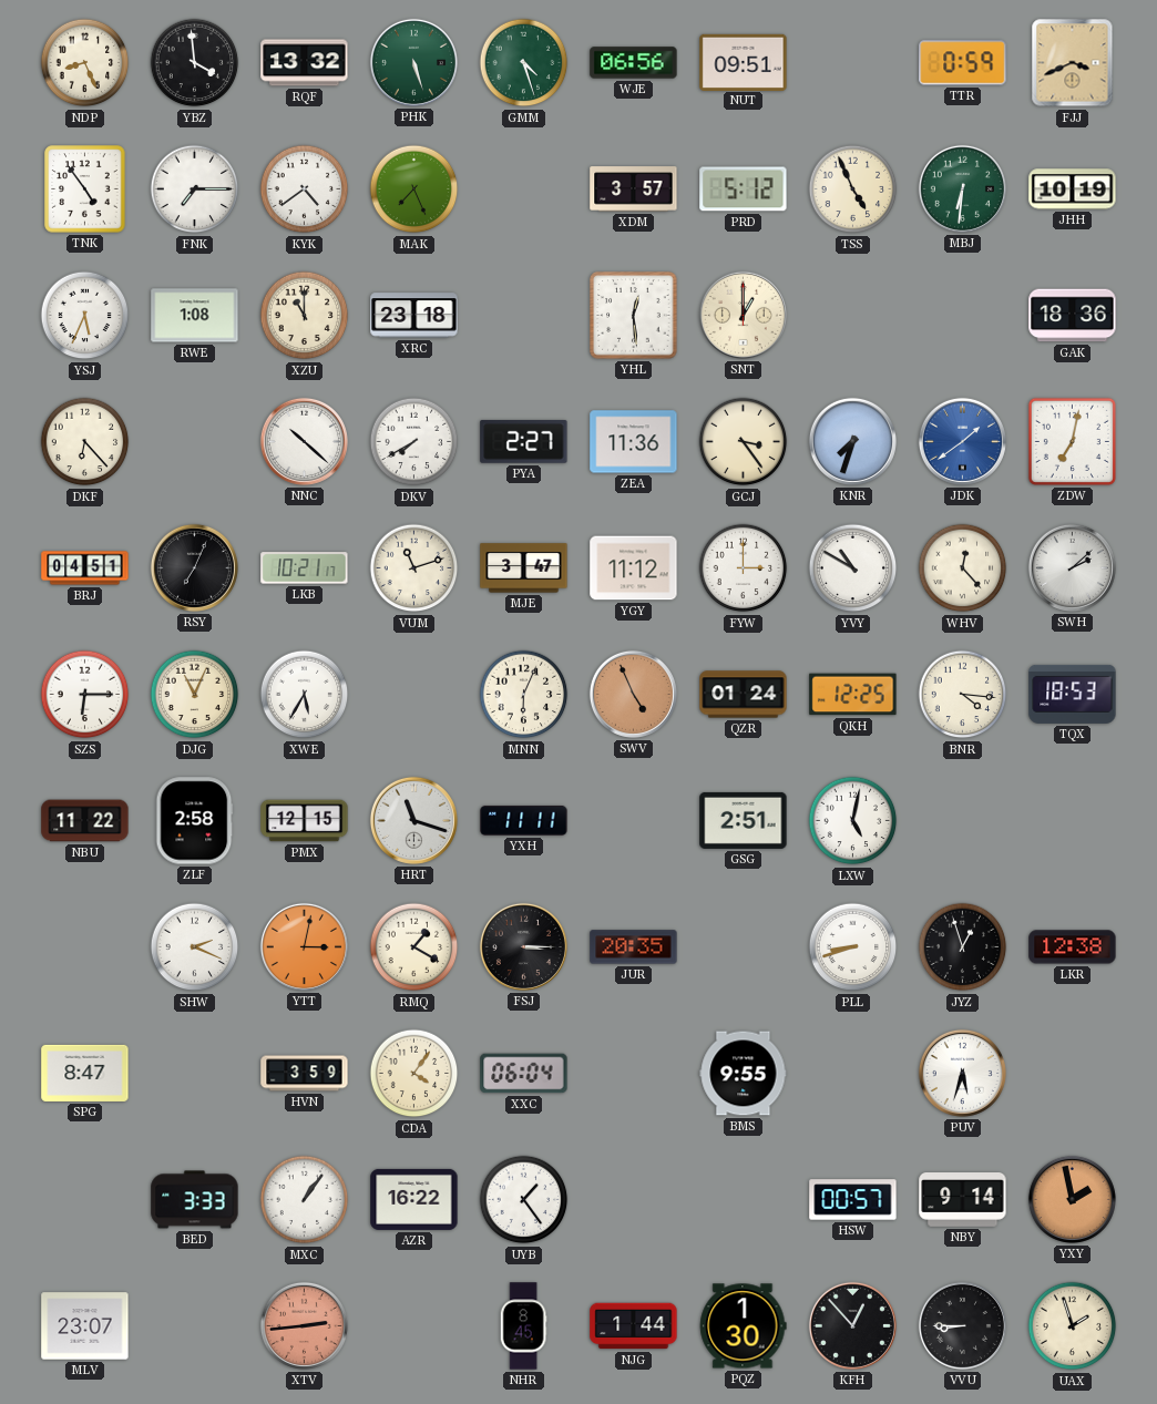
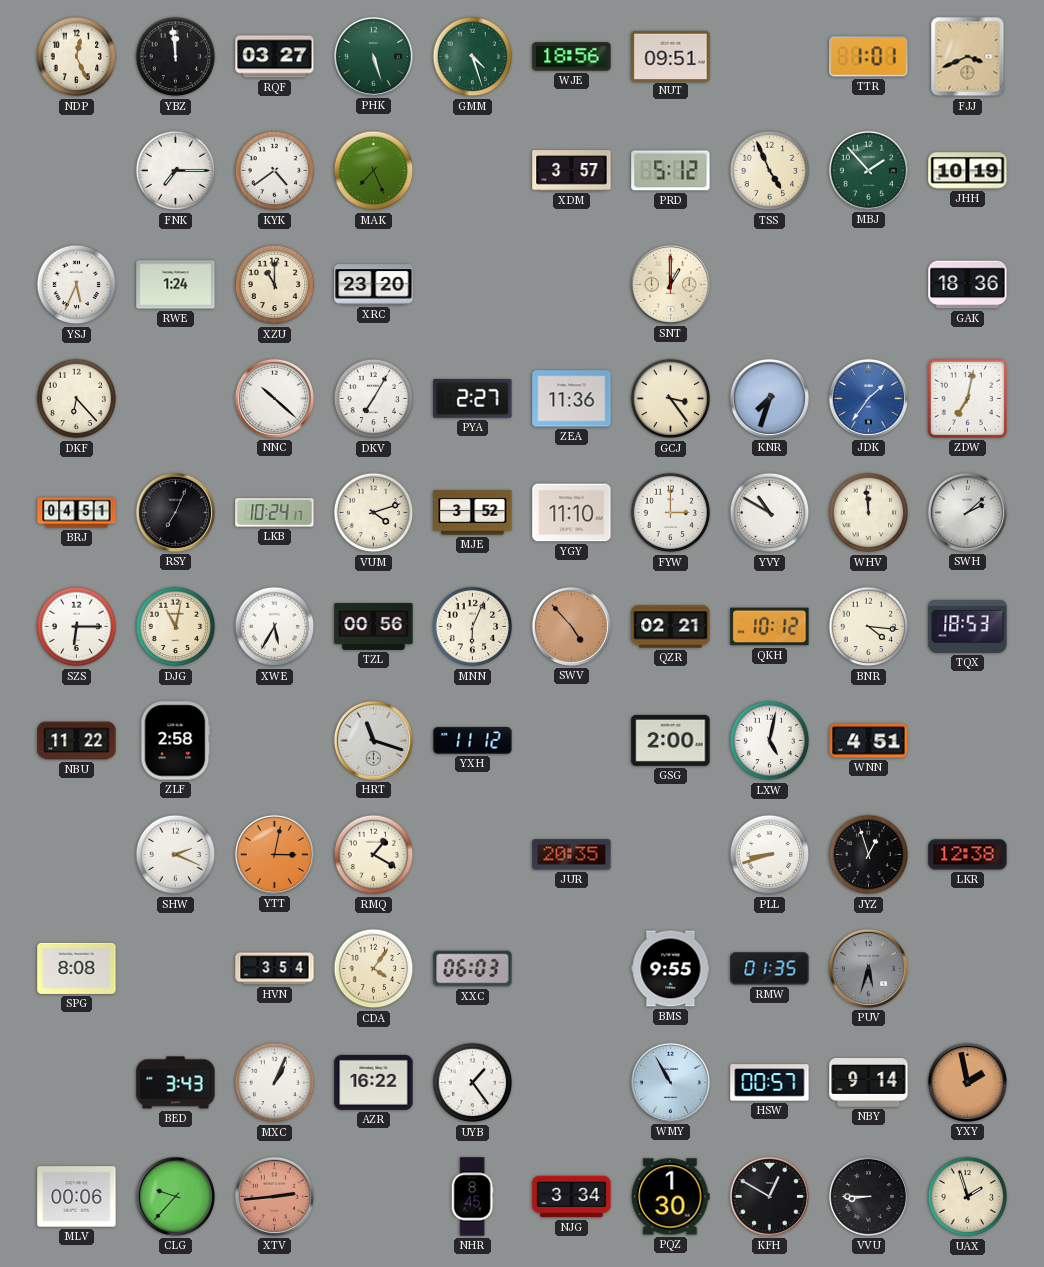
NDP: 8:26 -> 12:26 (77, 57)
YBZ: 3:59 -> 11:59 (176, 57)
RQF: 13:32 -> 03:27 (275, 57)
WJE: 06:56 -> 18:56 (572, 57)
TTR: 0:59 -> 1:01 (869, 57)
TNK: 4:54 -> none (85, 189)
MBJ: 6:31 -> 1:53 (868, 170)
RWE: 1:08 -> 1:24 (176, 285)
XRC: 23:18 -> 23:20 (374, 285)
YHL: 12:29 -> none (634, 316)
DKV: 7:40 -> 7:05 (374, 399)
JDK: 1:39 -> 1:36 (868, 398)
LKB: 10:21 -> 10:24 (275, 513)
VUM: 11:12 -> 4:12 (374, 513)
MJE: 3:47 -> 3:52 (473, 513)
YGY: 11:12 -> 11:10 (572, 513)
WHV: 12:23 -> 11:59 (869, 513)
DJG: 11:04 -> 11:02 (176, 627)
TZL: none -> 00:56 (374, 627)
SWV: 4:56 -> 4:53 (571, 626)
QZR: 01:24 -> 02:21 (671, 627)
QKH: 12:25 -> 10:12 (770, 627)
PMX: 12:15 -> none (305, 821)
YXH: 11:11 -> 11:12 (473, 740)
GSG: 2:51 -> 2:00 (671, 740)
WNN: none -> 4:51 (869, 741)
FSJ: 3:15 -> none (523, 946)
SPG: 8:47 -> 8:08 (77, 968)
HVN: 3:59 -> 3:54 (275, 969)
XXC: 06:04 -> 06:03 (473, 969)
RMW: none -> 01:35 (770, 969)
PUV dial: white -> grey (868, 968)
BED: 3:33 -> 3:43 (176, 1083)
MXC: 1:06 -> 1:04 (275, 1083)
WMY: none -> 10:55 (670, 1082)
MLV: 23:07 -> 00:06 (77, 1197)
CLG: none -> 9:37 (175, 1196)
NJG: 1:44 -> 3:34 (572, 1197)
KFH: 12:53 -> 12:50 (769, 1196)
